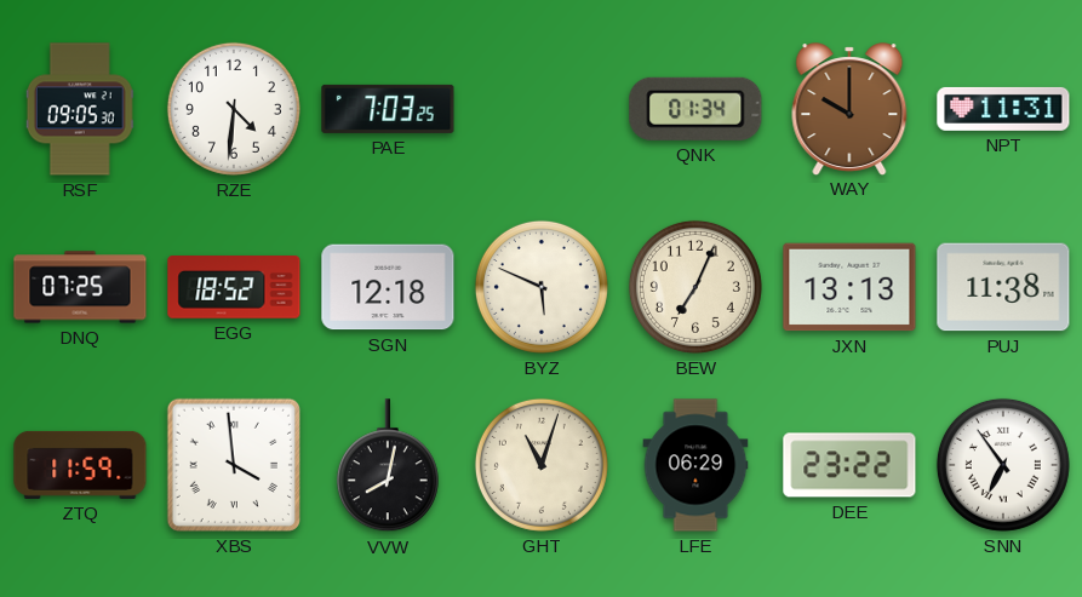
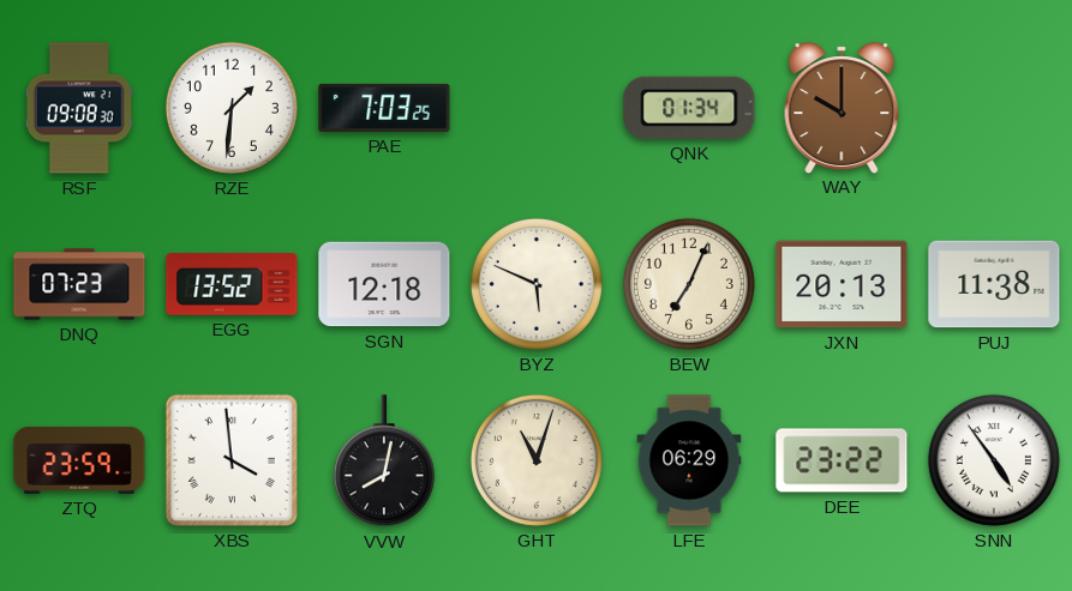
RSF: 09:05 -> 09:08 (79, 108)
RZE: 4:31 -> 1:31 (232, 108)
NPT: 11:31 -> none (1003, 109)
DNQ: 07:25 -> 07:23 (79, 284)
EGG: 18:52 -> 13:52 (232, 285)
JXN: 13:13 -> 20:13 (842, 284)
ZTQ: 11:59 -> 23:59 (79, 460)
SNN: 6:54 -> 4:54 (994, 460)
